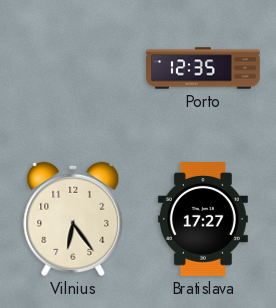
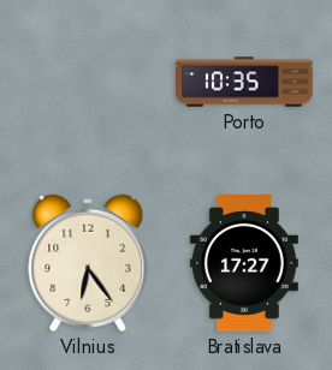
Porto: 12:35 -> 10:35 (244, 82)
